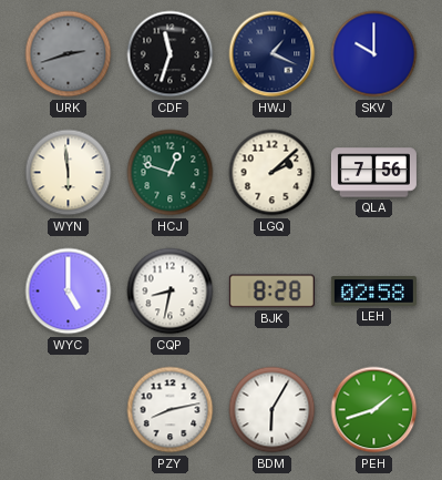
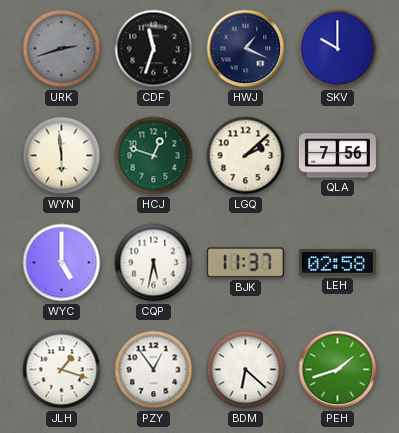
CQP: 8:32 -> 5:32 (154, 263)
BJK: 8:28 -> 11:37 (245, 263)
JLH: none -> 1:18 (62, 370)
PZY: 8:13 -> 12:54 (154, 370)
BDM: 6:05 -> 6:22 (246, 370)
